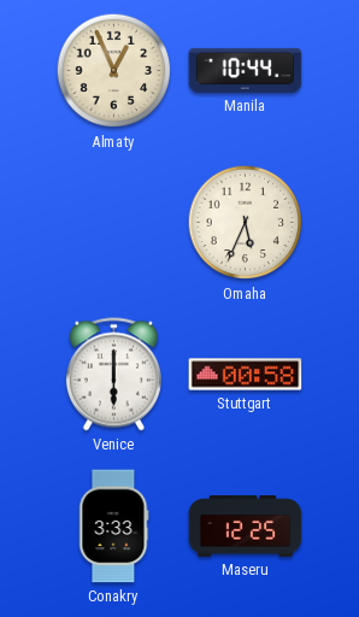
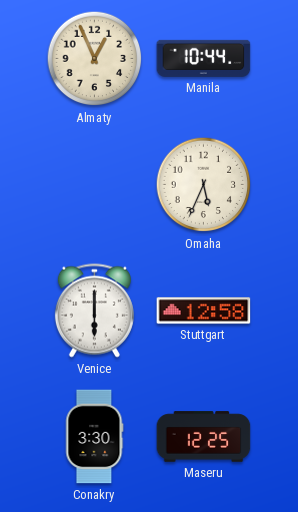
Stuttgart: 00:58 -> 12:58 (204, 311)
Conakry: 3:33 -> 3:30 (94, 437)
